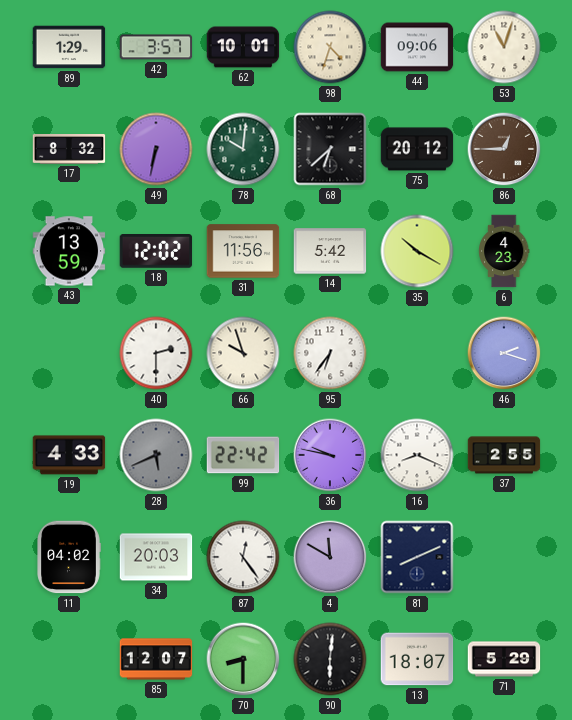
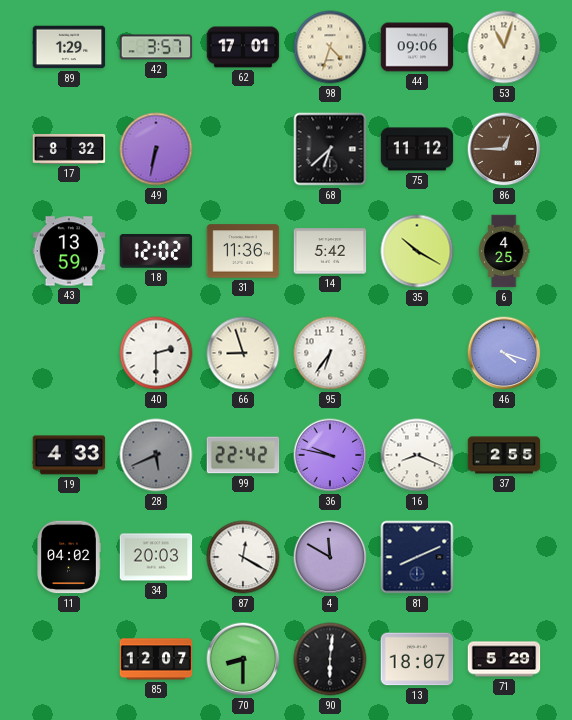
62: 10:01 -> 17:01 (243, 47)
78: 10:01 -> none (243, 149)
75: 20:12 -> 11:12 (417, 149)
31: 11:56 -> 11:36 (243, 251)
6: 4:23 -> 4:25 (505, 251)
66: 9:57 -> 8:57 (243, 353)
46: 2:18 -> 4:18 (504, 353)
87: 12:24 -> 12:20 (243, 557)
